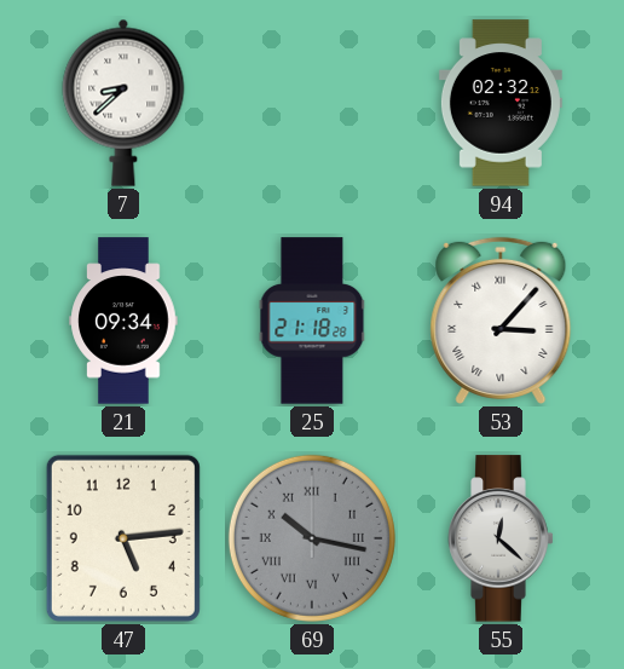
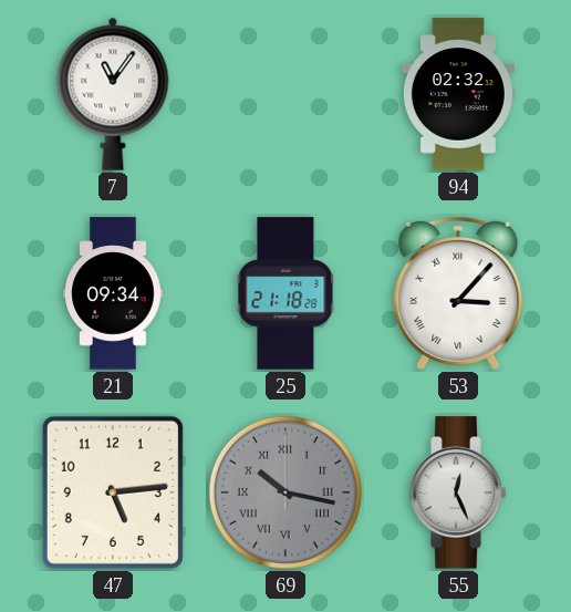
7: 8:38 -> 11:06 (113, 94)
55: 12:22 -> 12:26 (458, 492)
